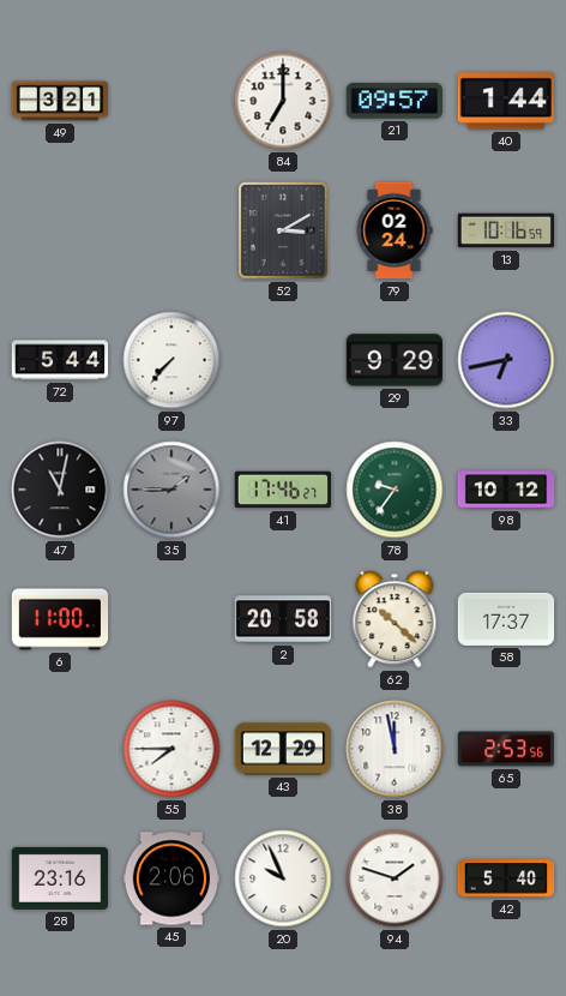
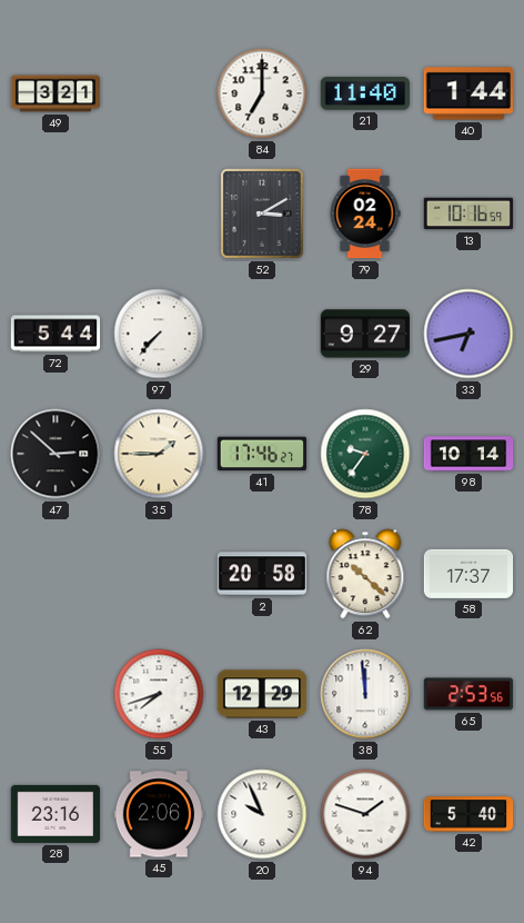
21: 09:57 -> 11:40 (364, 93)
29: 9:29 -> 9:27 (364, 334)
47: 11:02 -> 2:52 (56, 454)
35 dial: grey -> cream (159, 454)
98: 10:12 -> 10:14 (468, 454)
6: 11:00 -> none (60, 619)
55: 7:45 -> 7:42 (159, 694)
38: 11:58 -> 11:59 (365, 694)
